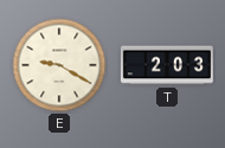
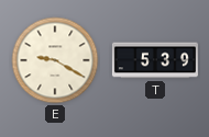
T: 2:03 -> 5:39 (155, 60)
